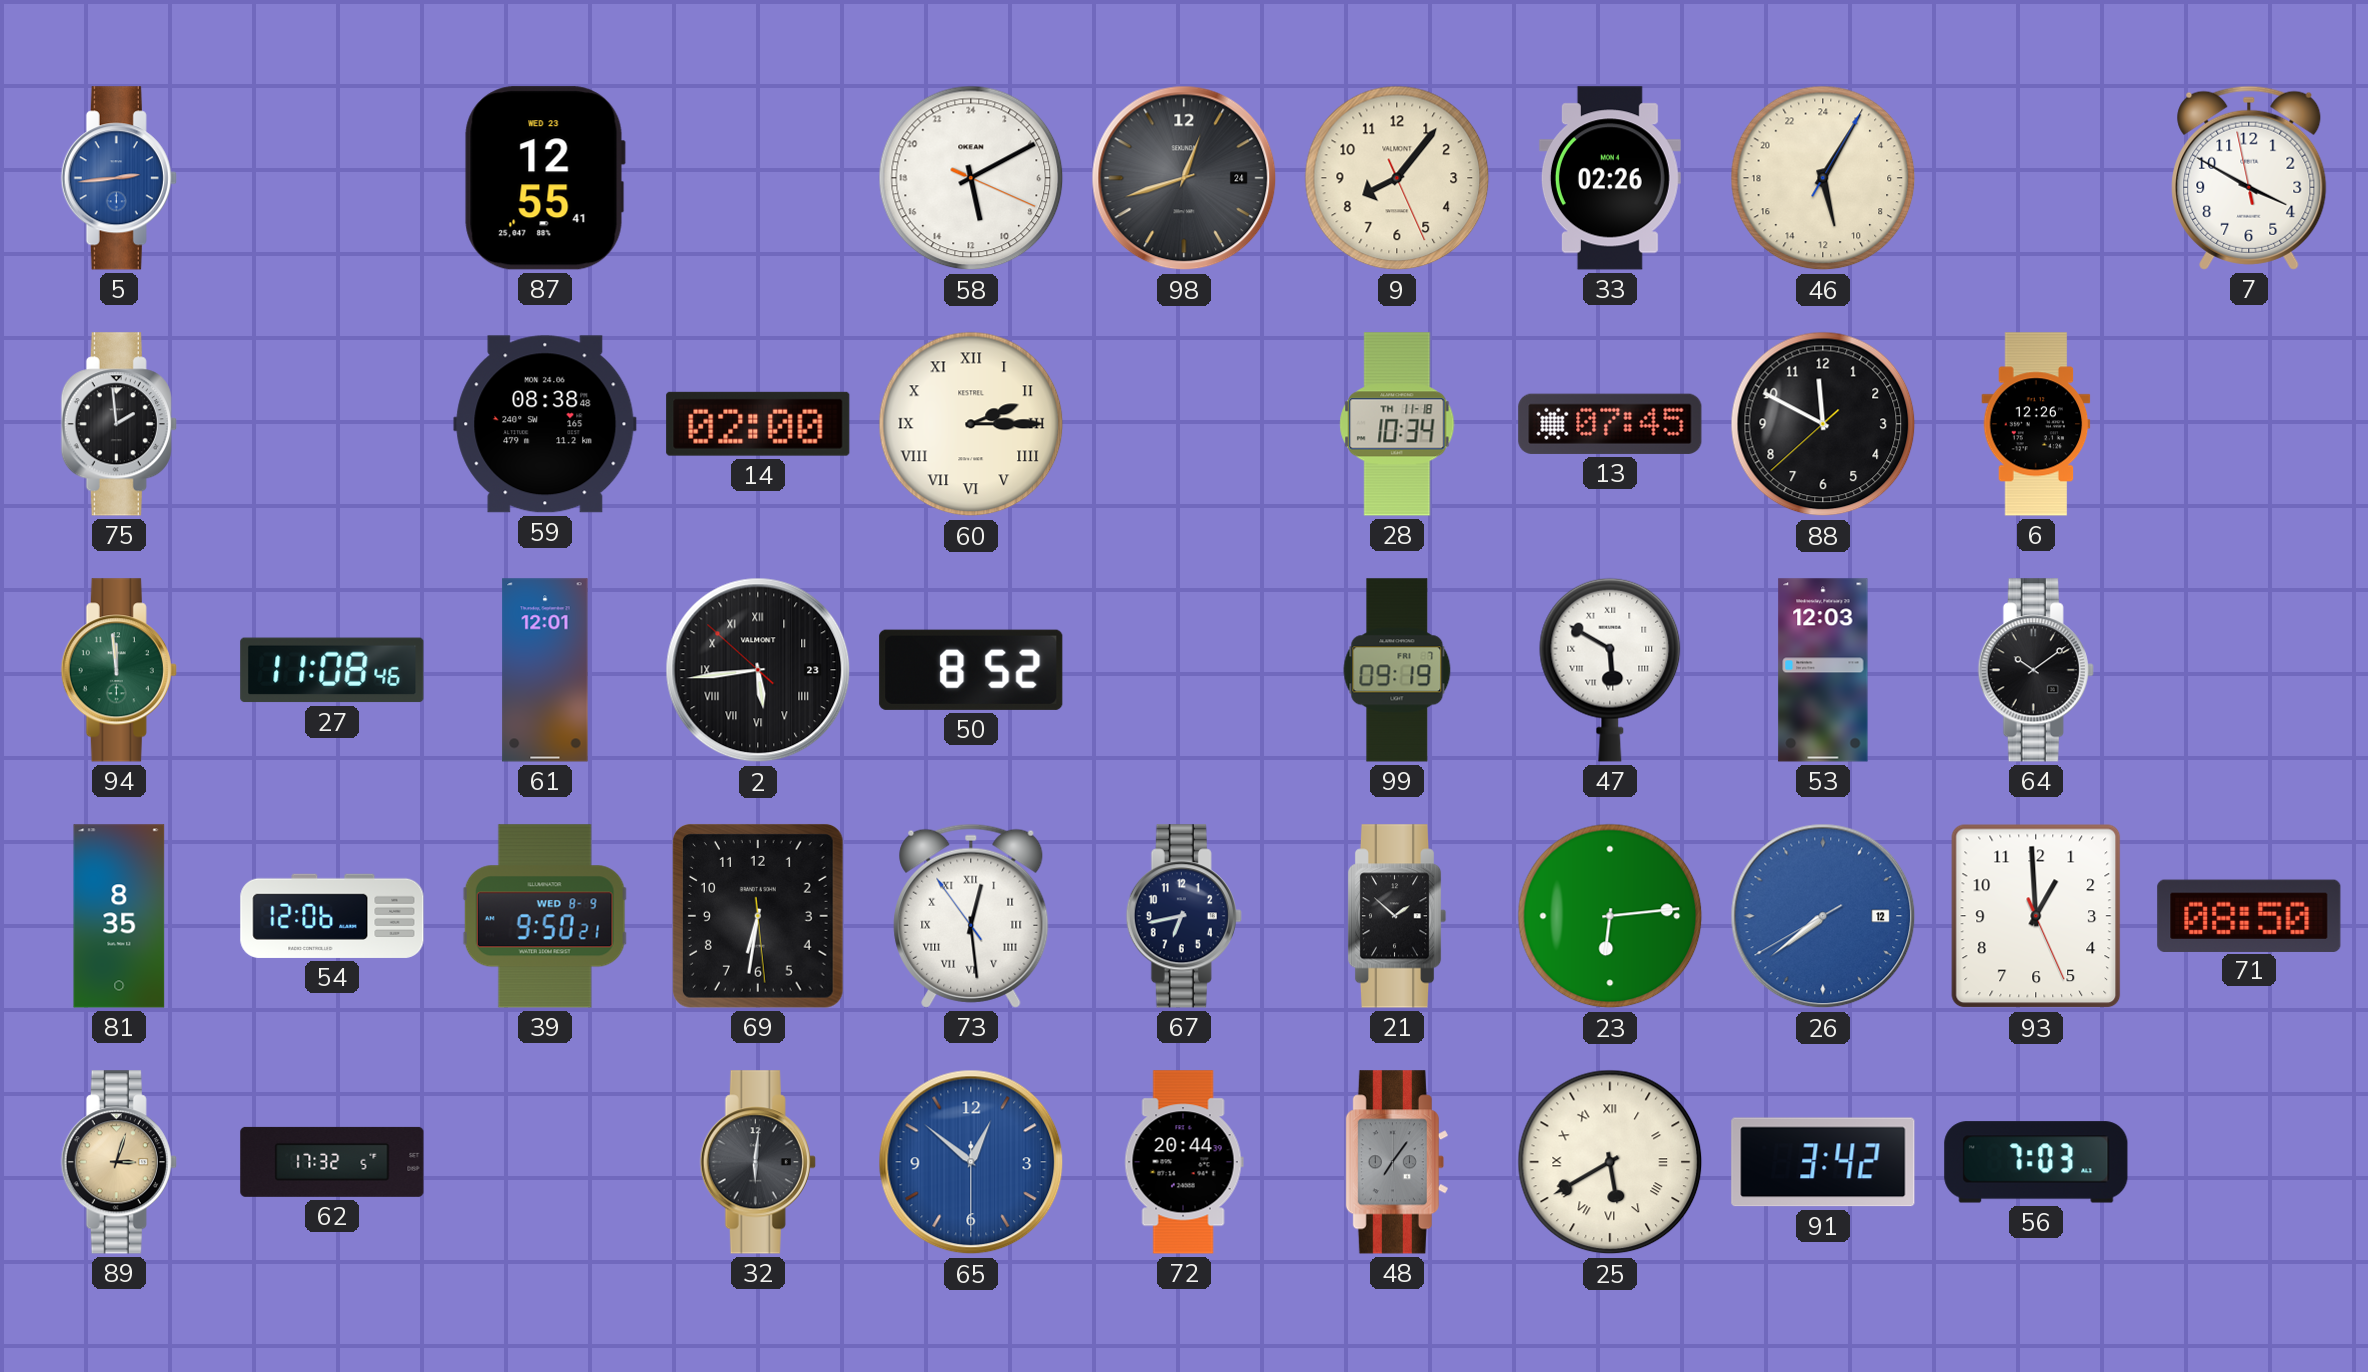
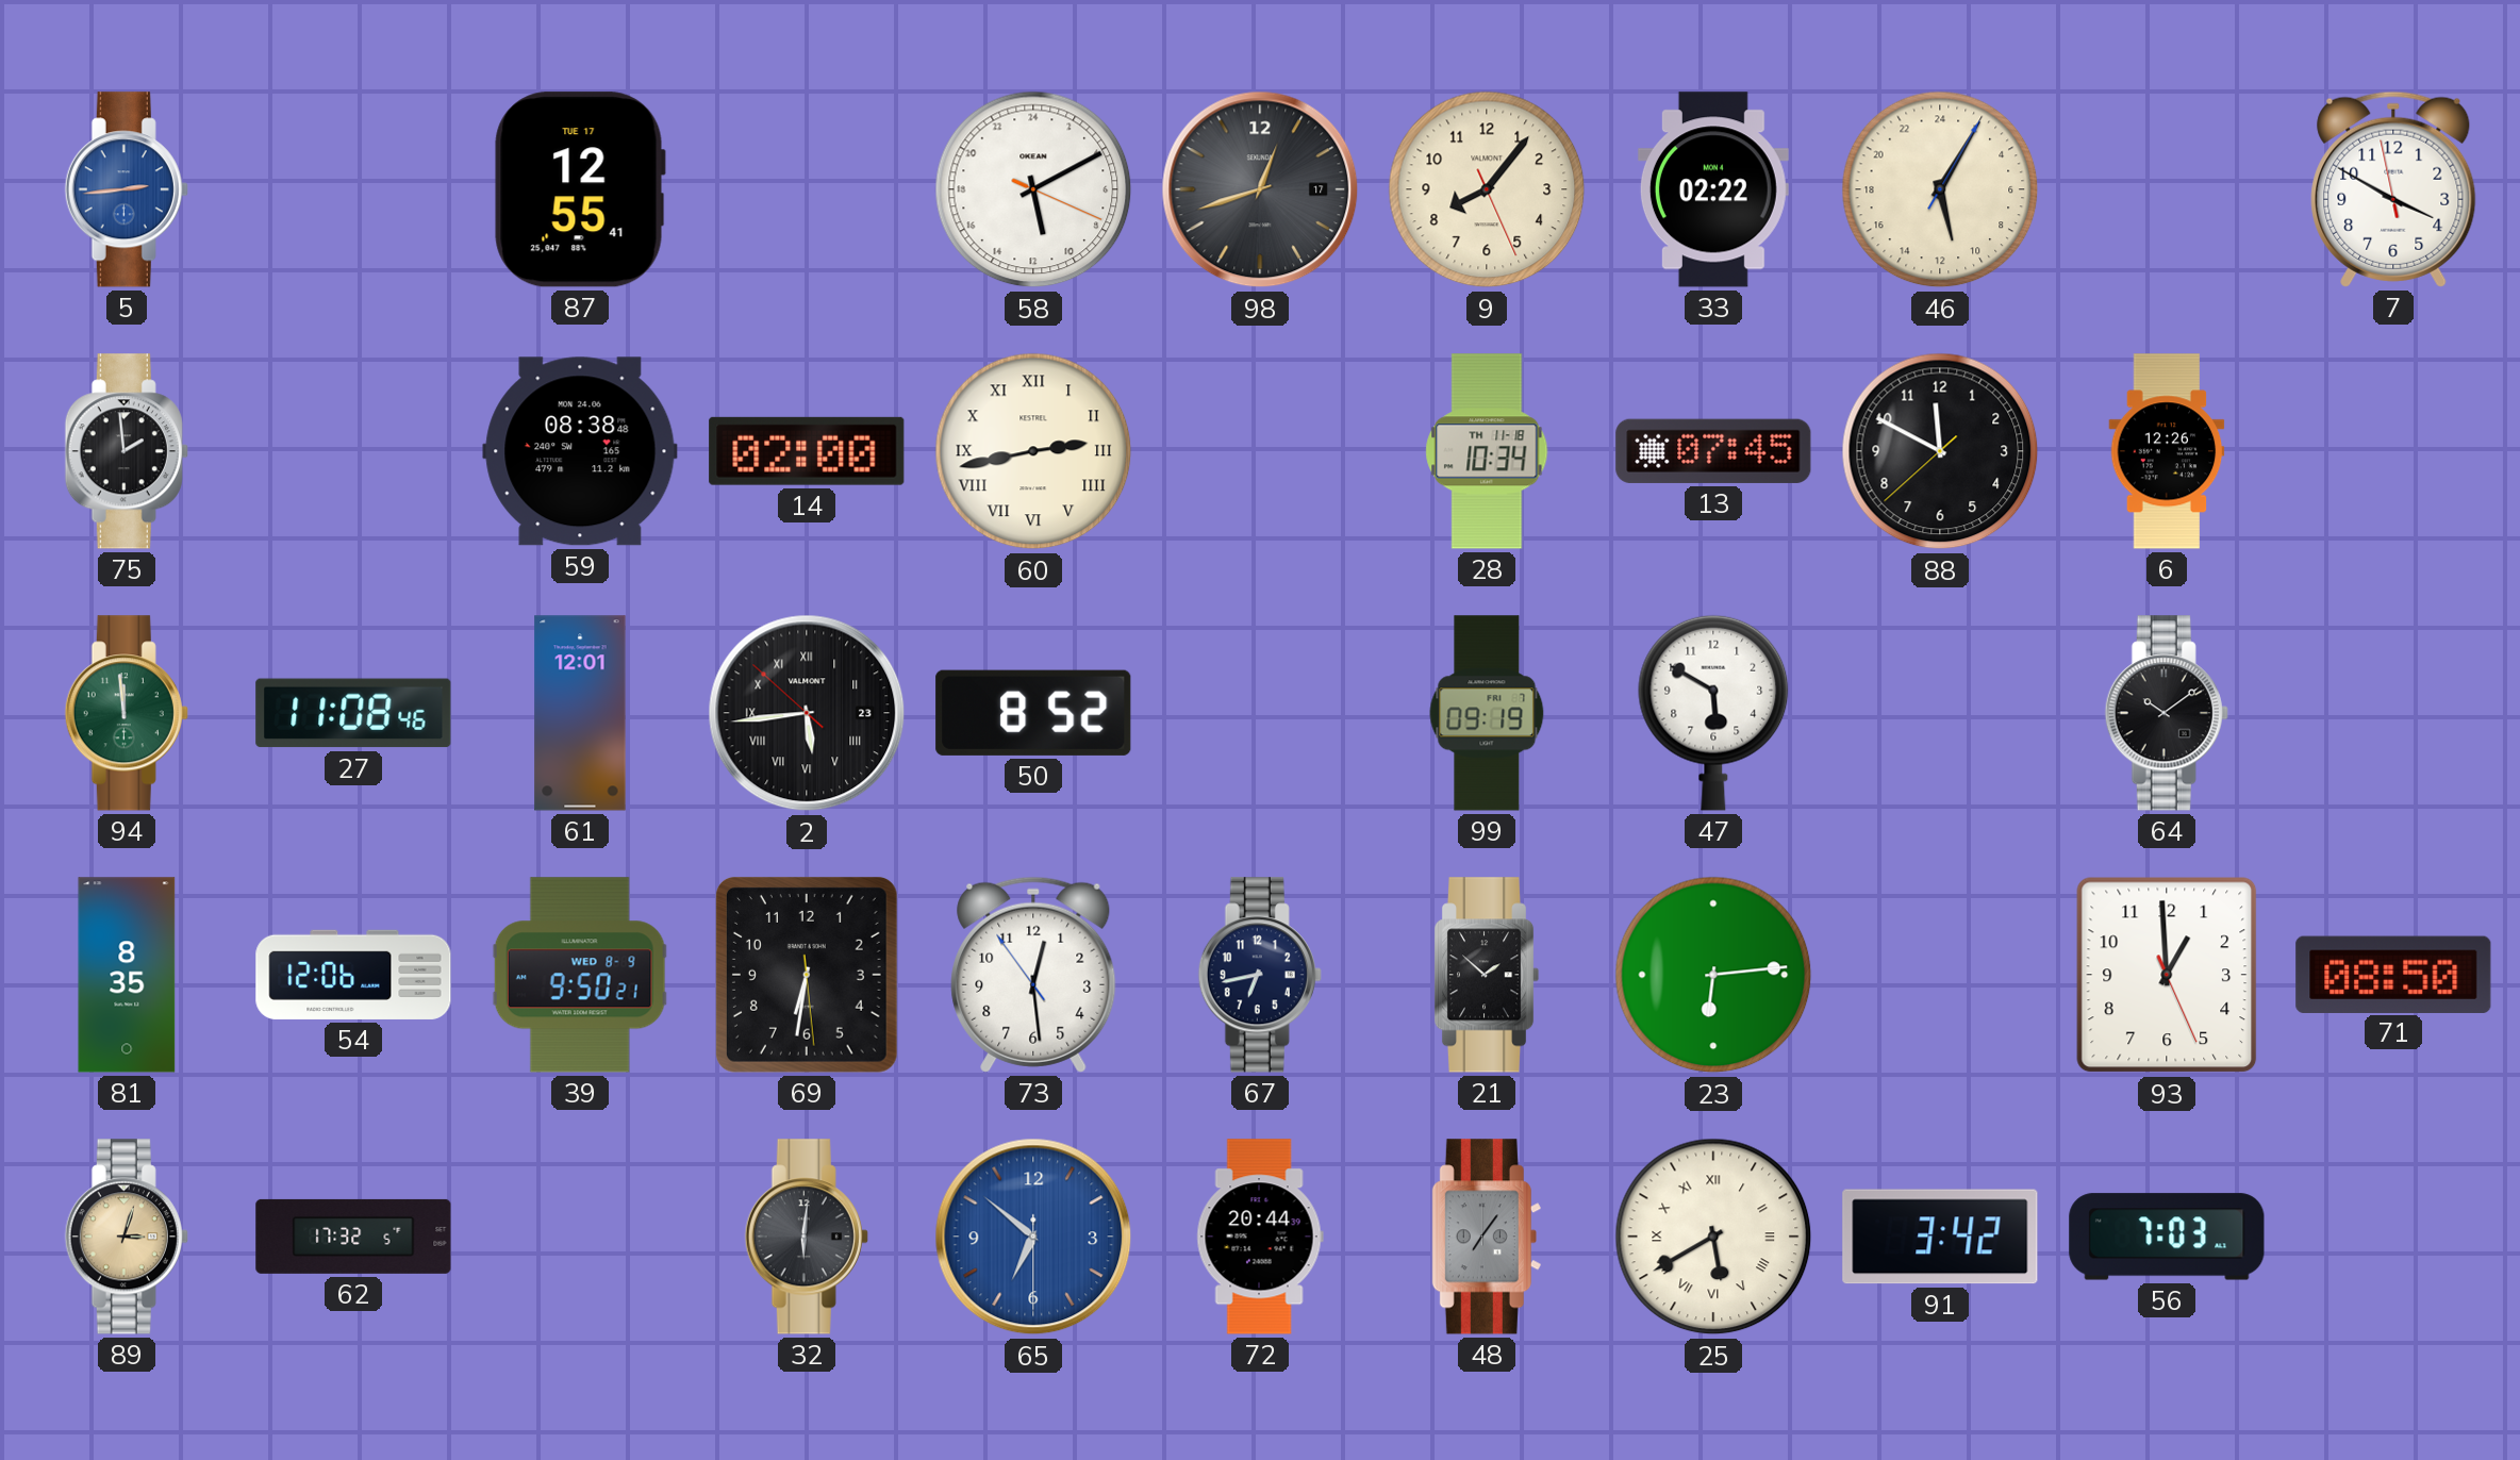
87 date: WED 23 -> TUE 17 (580, 189)
98 date: 24 -> 17 (1260, 189)
33: 02:26 -> 02:22 (1713, 189)
60: 2:15 -> 2:43 (1033, 451)
47 numerals: Roman -> Arabic (1713, 713)
53: 12:03 -> none (1823, 670)
73 numerals: Roman -> Arabic (1033, 975)
26: 7:38 -> none (1823, 916)
65: 12:51 -> 6:51 (1033, 1237)
